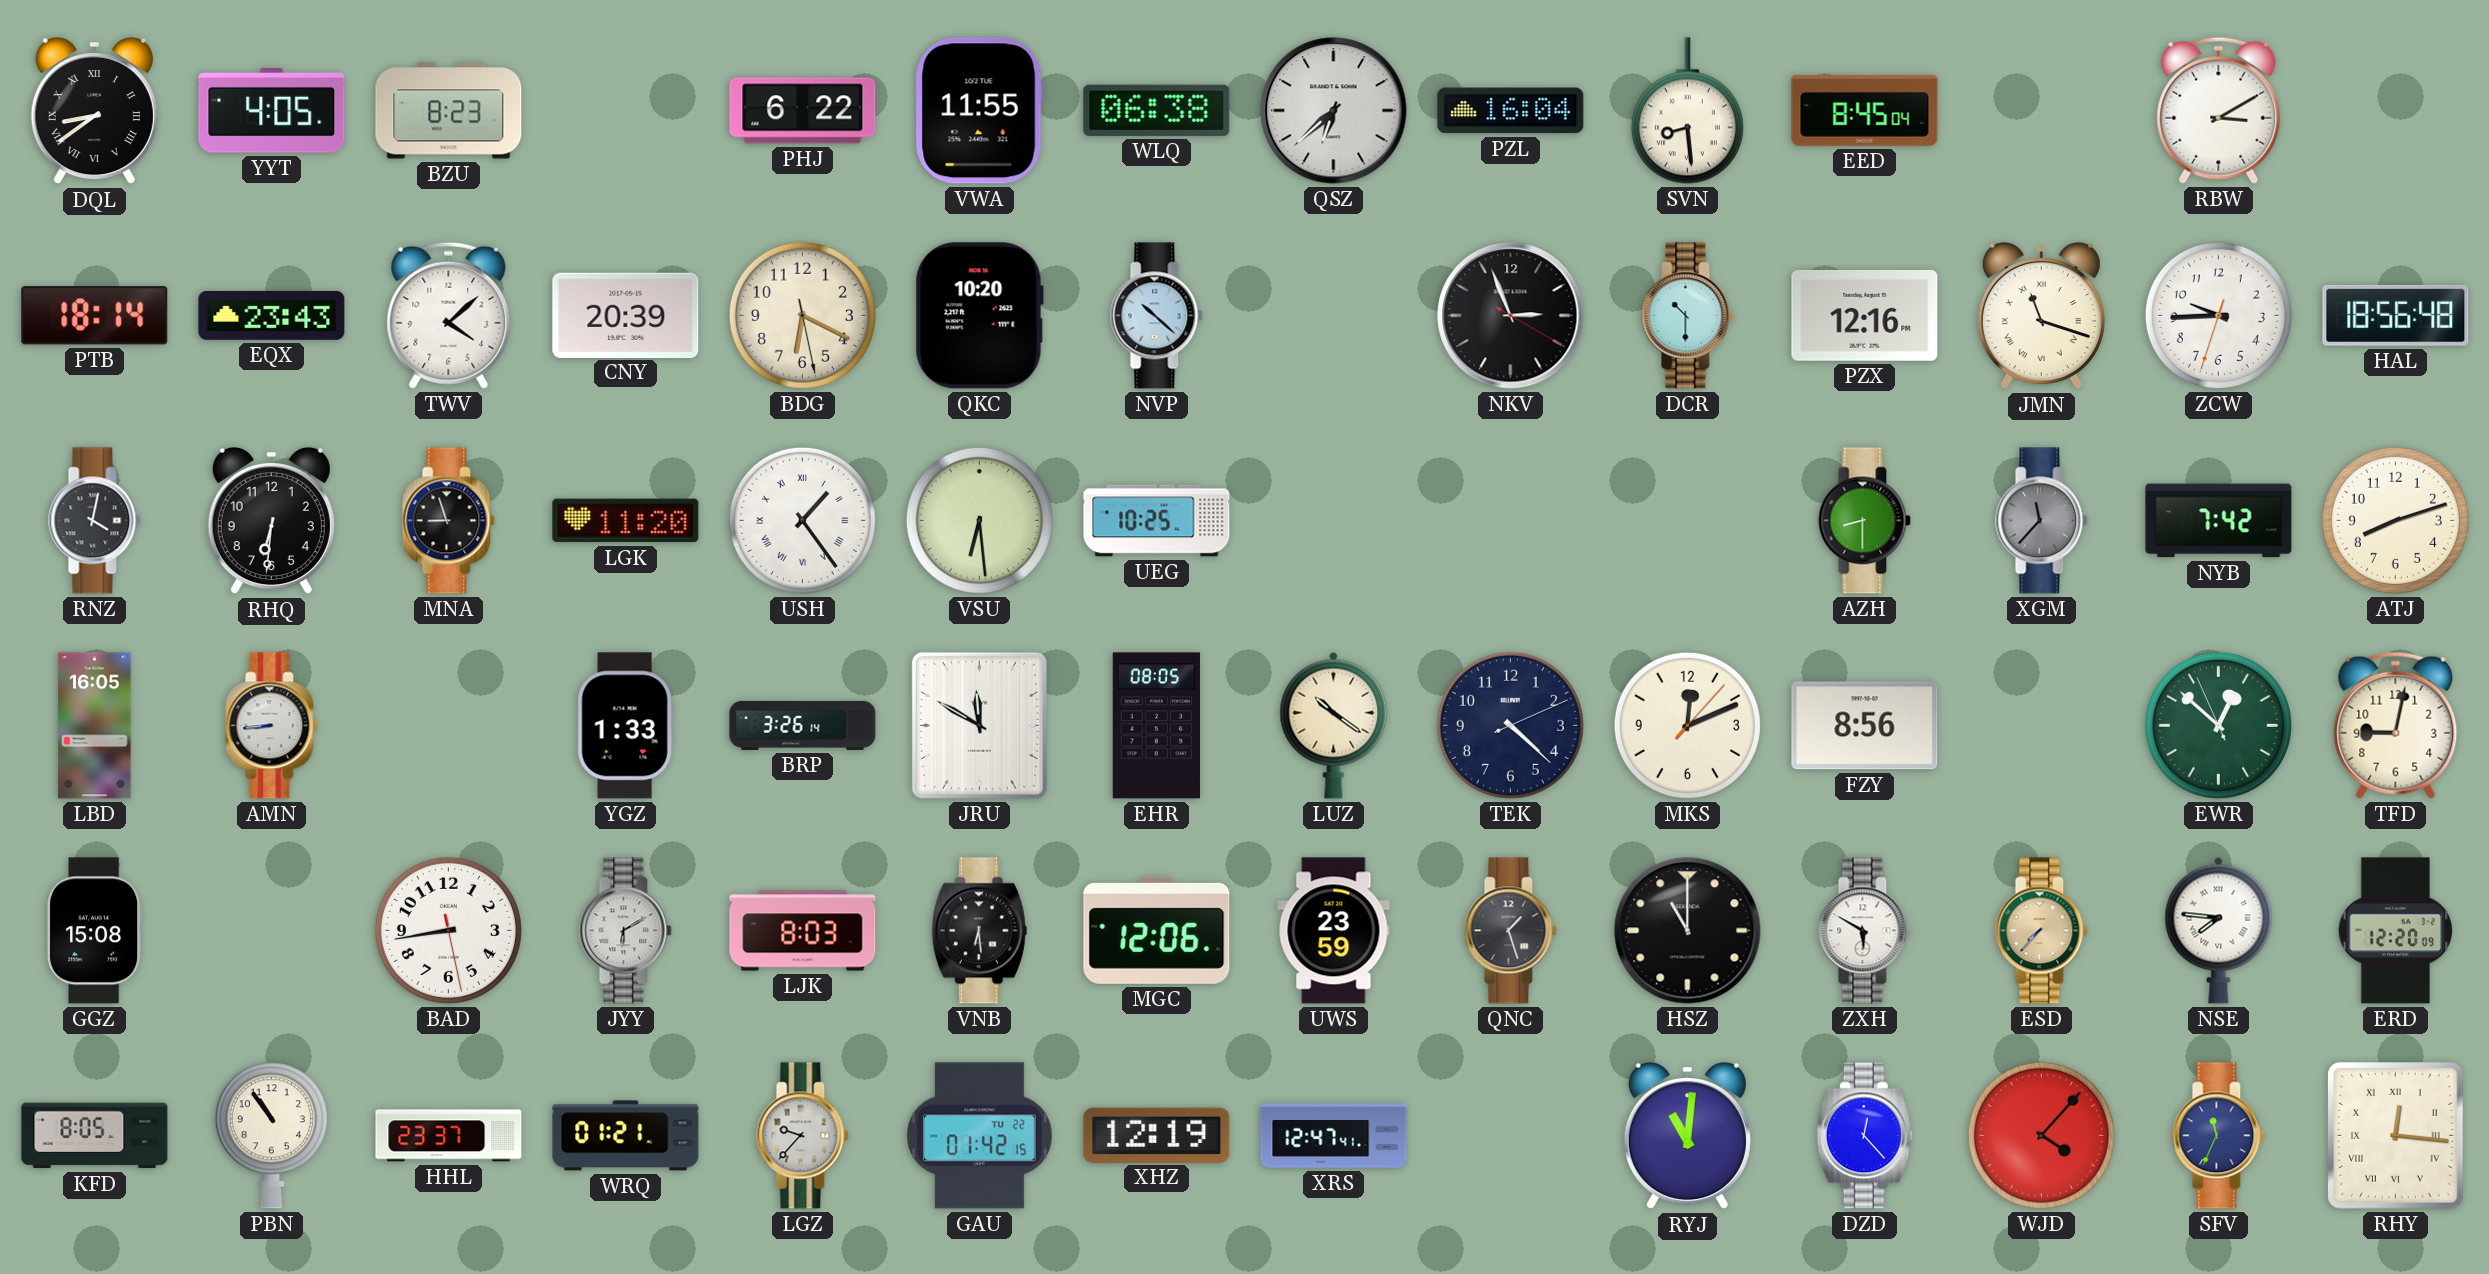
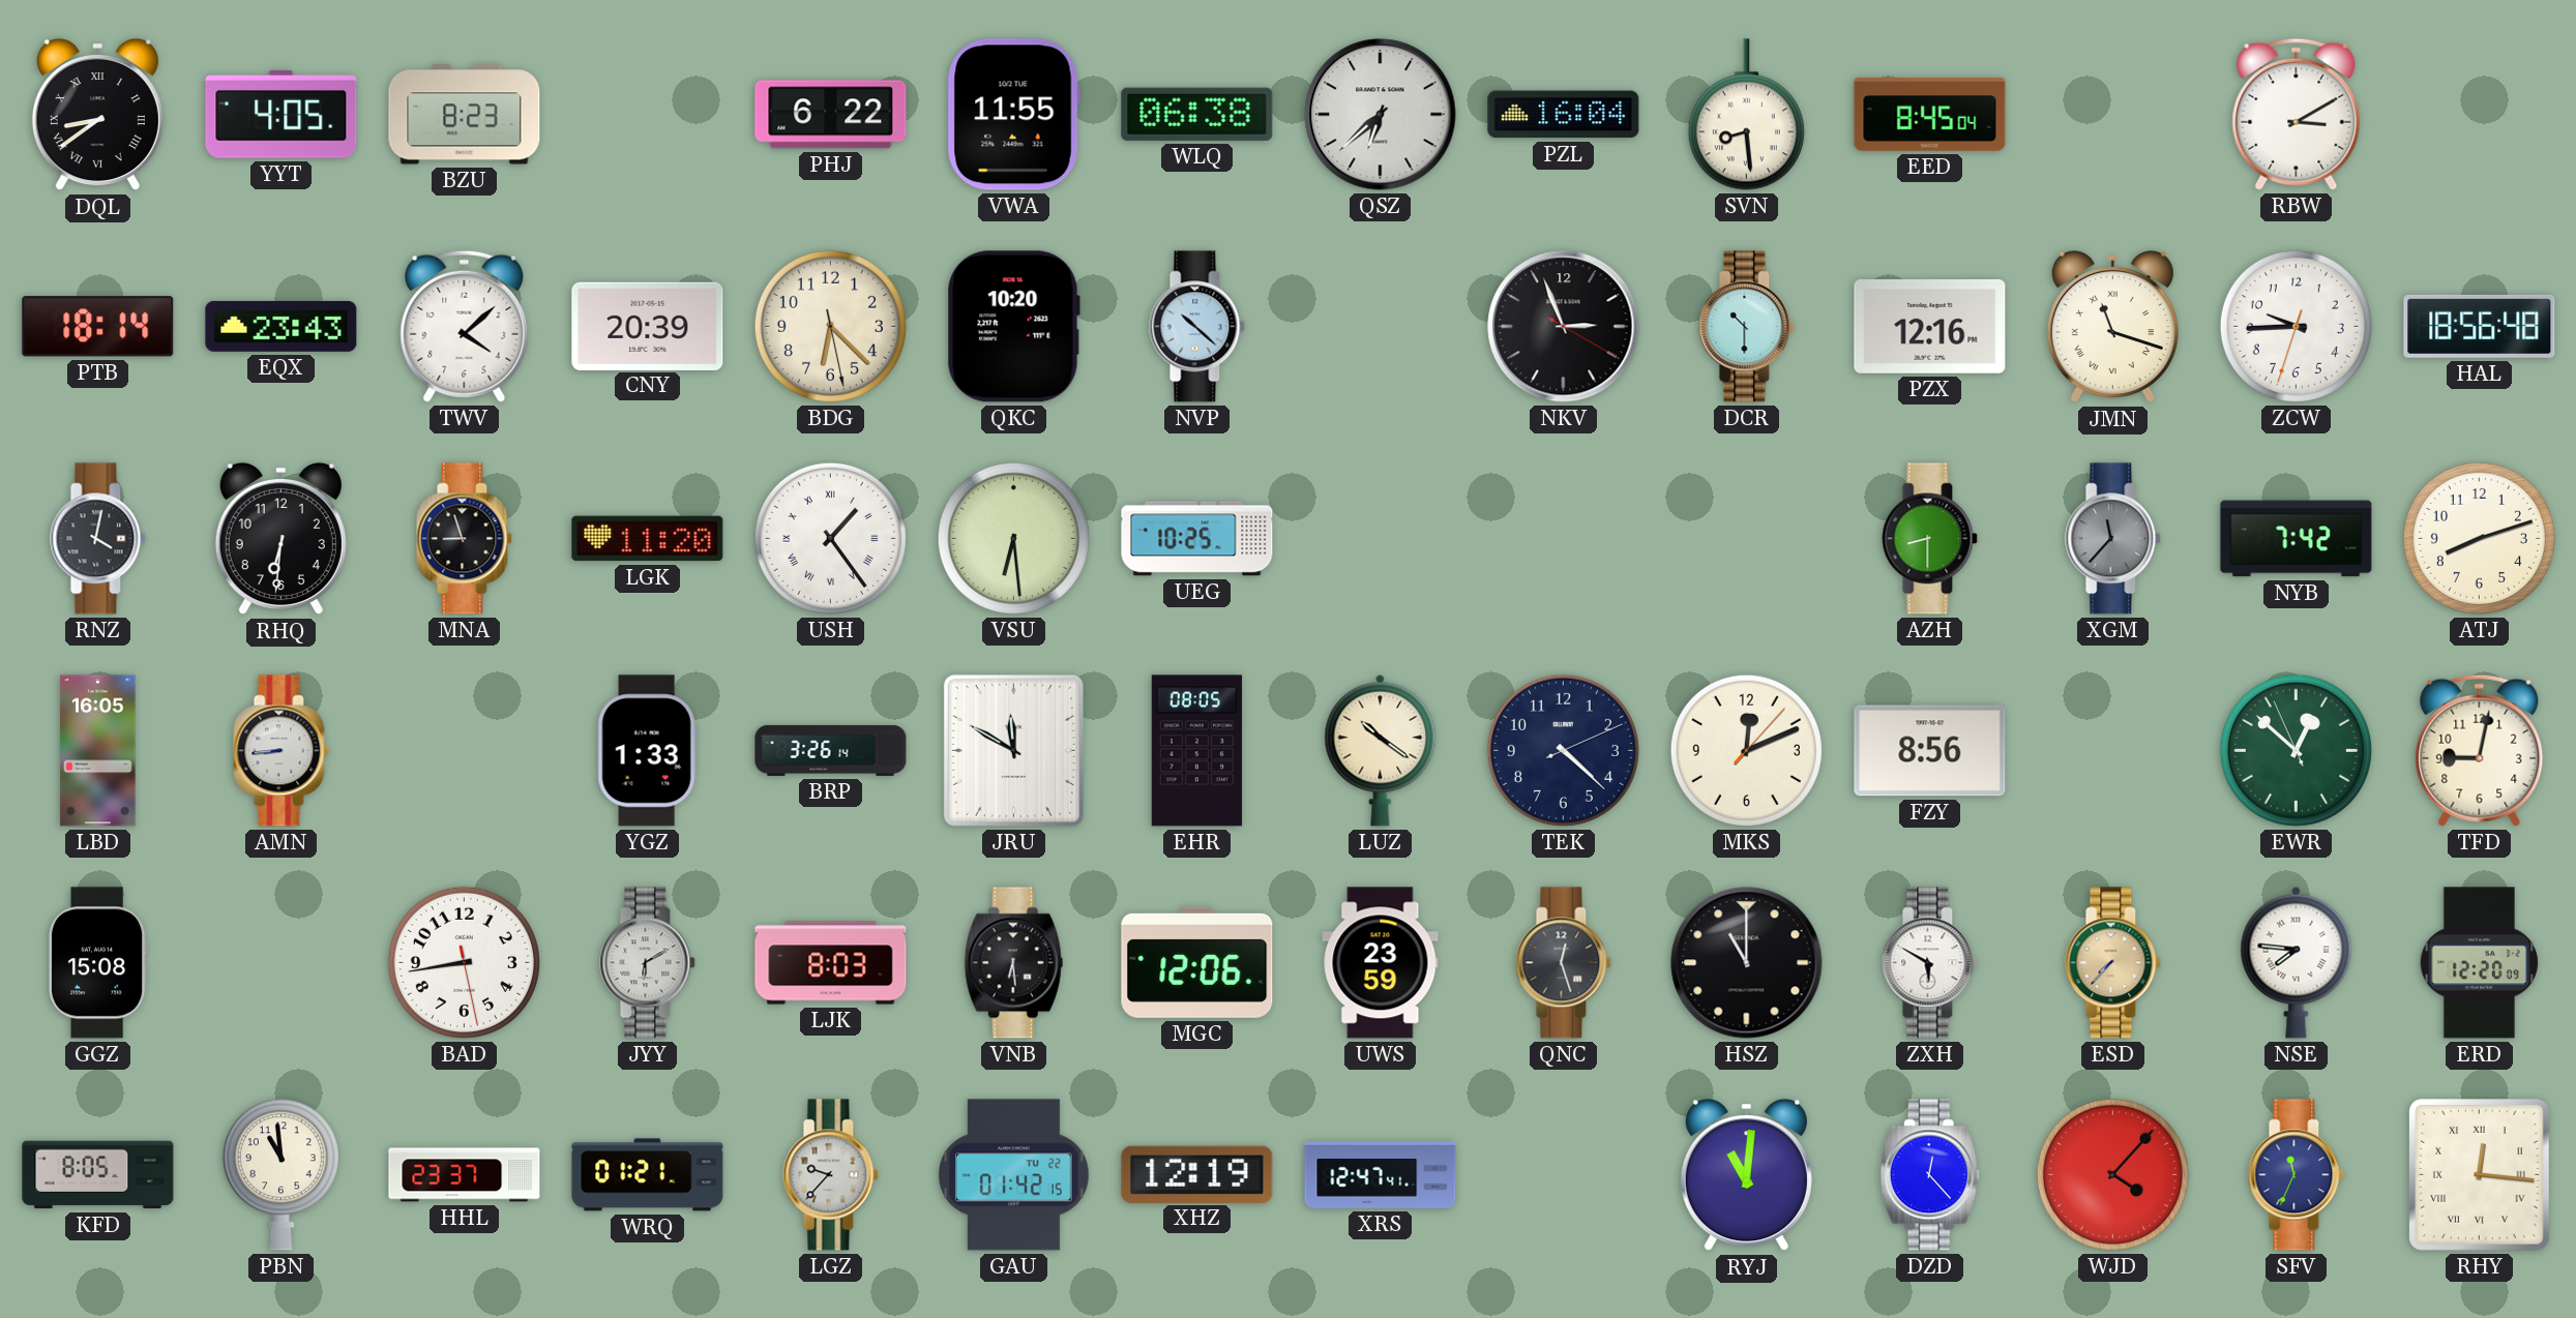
BDG: 6:19 -> 6:22 (830, 326)
QNC: 1:27 -> 12:27 (1564, 963)
PBN: 10:54 -> 10:59 (280, 1175)
